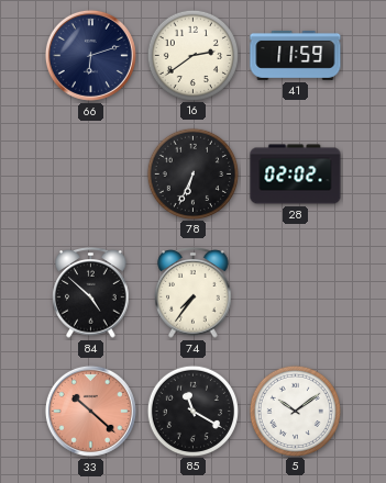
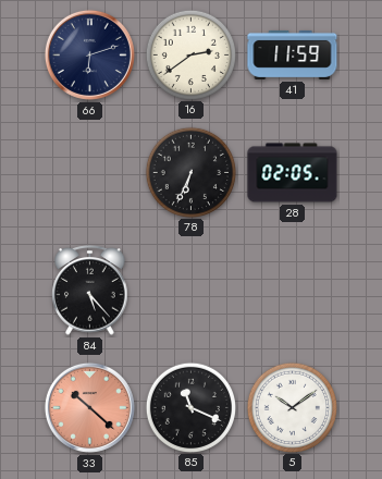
28: 02:02 -> 02:05 (293, 173)
84: 4:52 -> 5:23 (90, 291)
74: 7:36 -> none (194, 293)
85: 11:20 -> 11:19 (190, 407)
